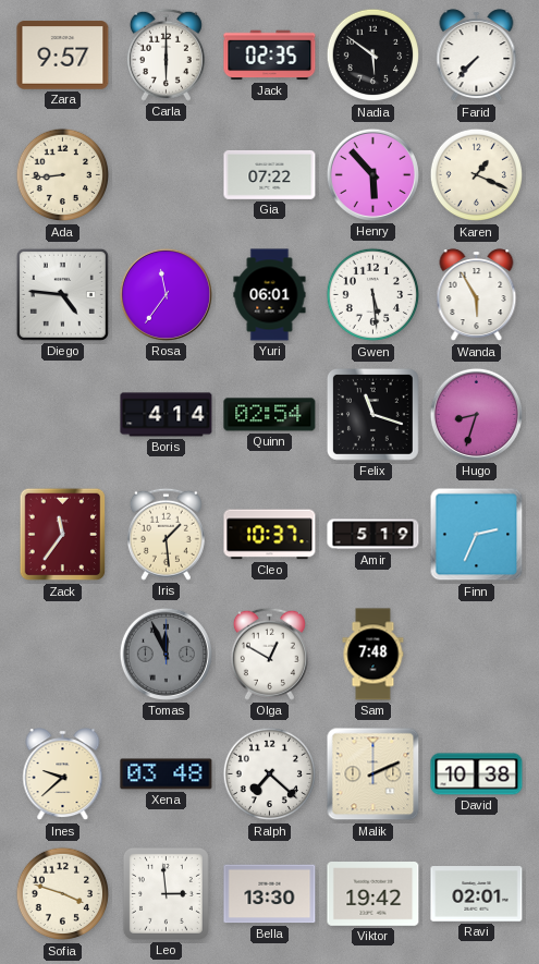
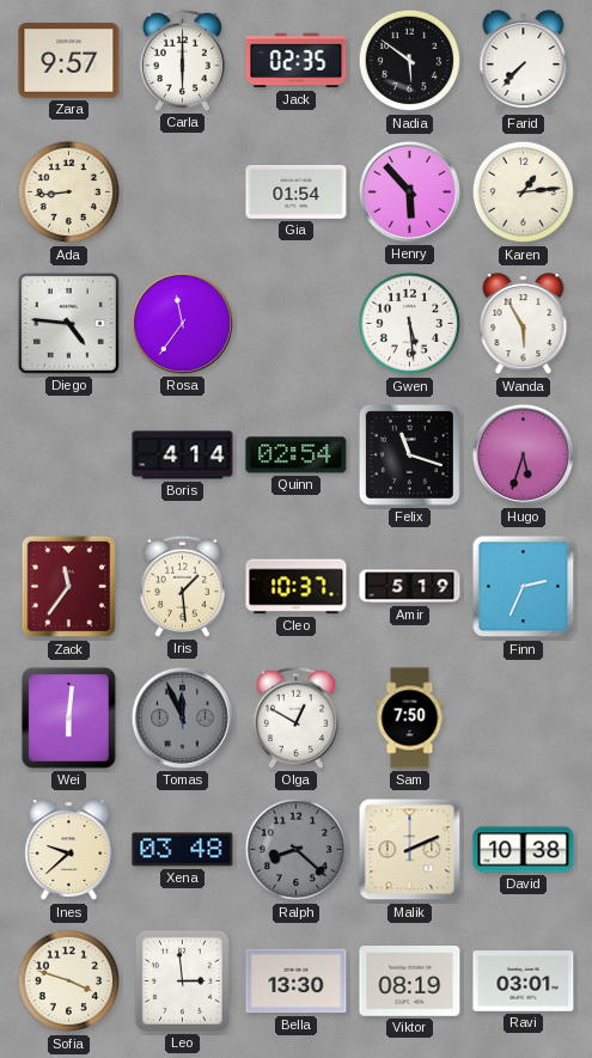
Gia: 07:22 -> 01:54 (297, 191)
Karen: 1:19 -> 1:14 (524, 192)
Yuri: 06:01 -> none (270, 295)
Hugo: 8:33 -> 5:33 (523, 454)
Wei: none -> 6:01 (68, 717)
Sam: 7:48 -> 7:50 (410, 718)
Ralph: 7:22 -> 8:22 (297, 850)
Ralph dial: white -> grey (297, 850)
Viktor: 19:42 -> 08:19 (410, 981)
Ravi: 02:01 -> 03:01 (524, 981)
